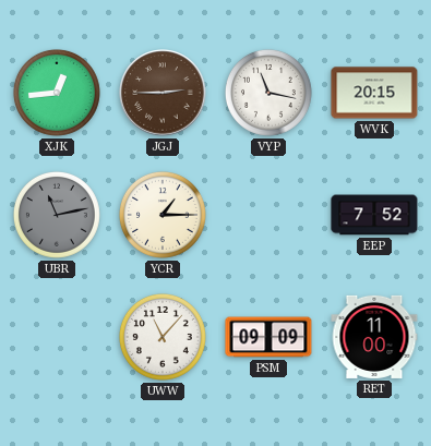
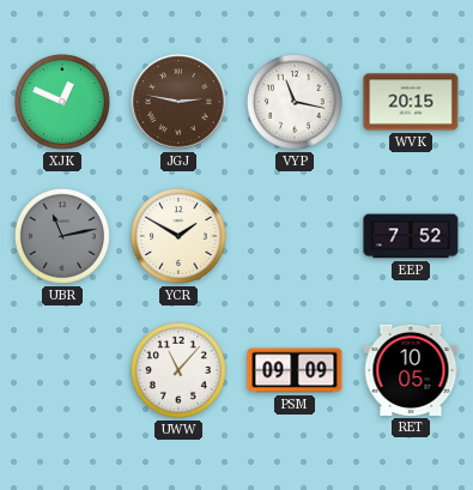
XJK: 12:44 -> 12:49 (62, 102)
JGJ: 2:45 -> 2:47 (178, 102)
YCR: 1:15 -> 1:50 (178, 236)
RET: 11:00 -> 10:05 (411, 370)
